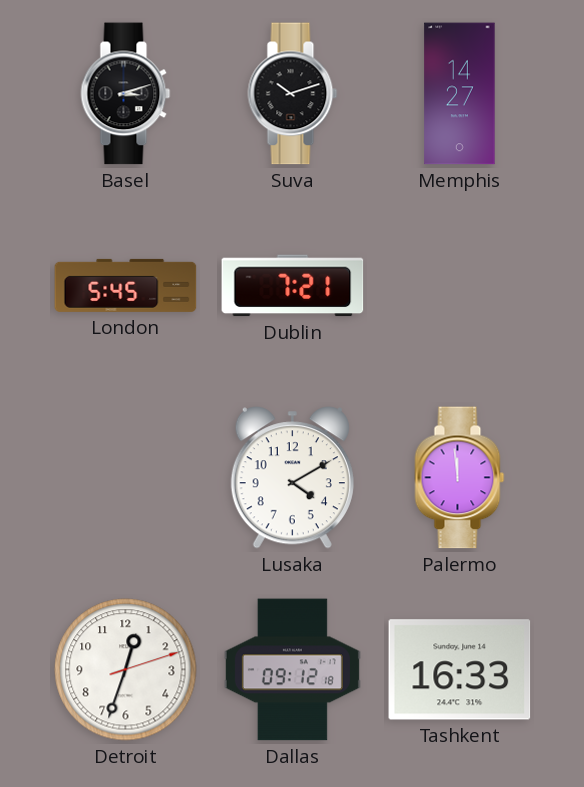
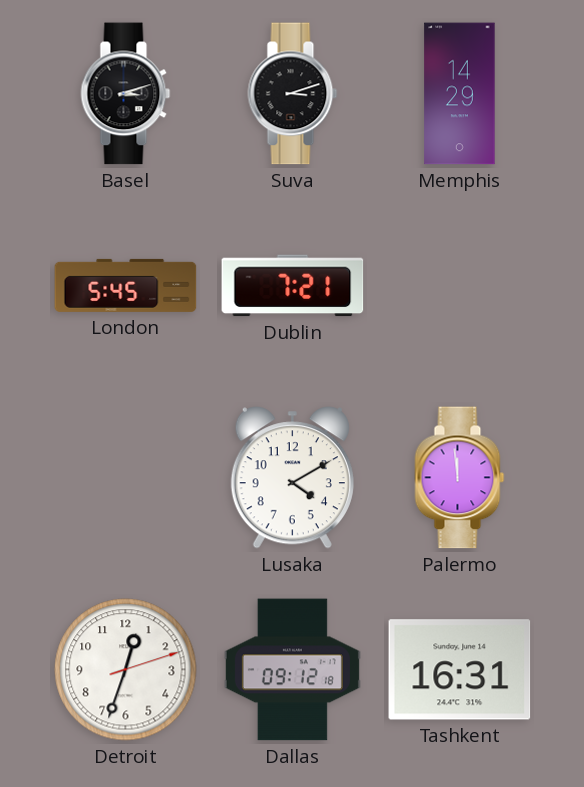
Suva: 10:12 -> 3:12 (293, 94)
Memphis: 14:27 -> 14:29 (460, 94)
Tashkent: 16:33 -> 16:31 (460, 670)
